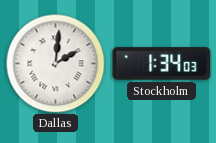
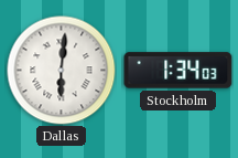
Dallas: 2:01 -> 6:01 (62, 71)
